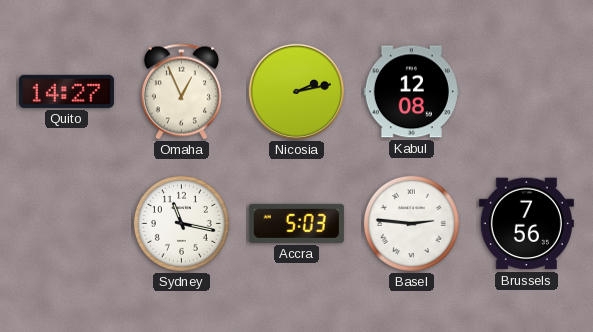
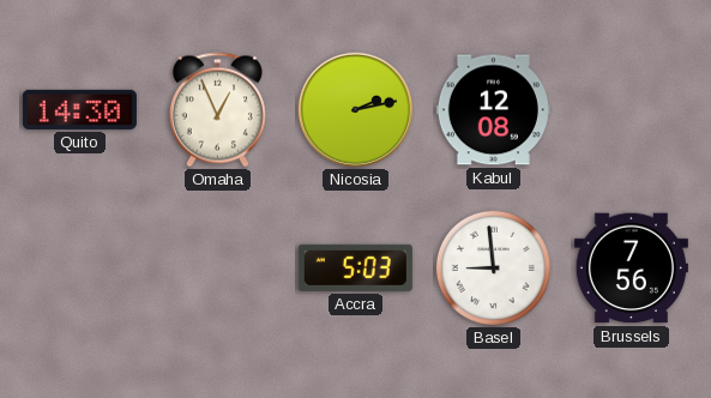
Quito: 14:27 -> 14:30 (79, 109)
Sydney: 11:17 -> none (181, 223)
Basel: 2:46 -> 8:59 (493, 267)
